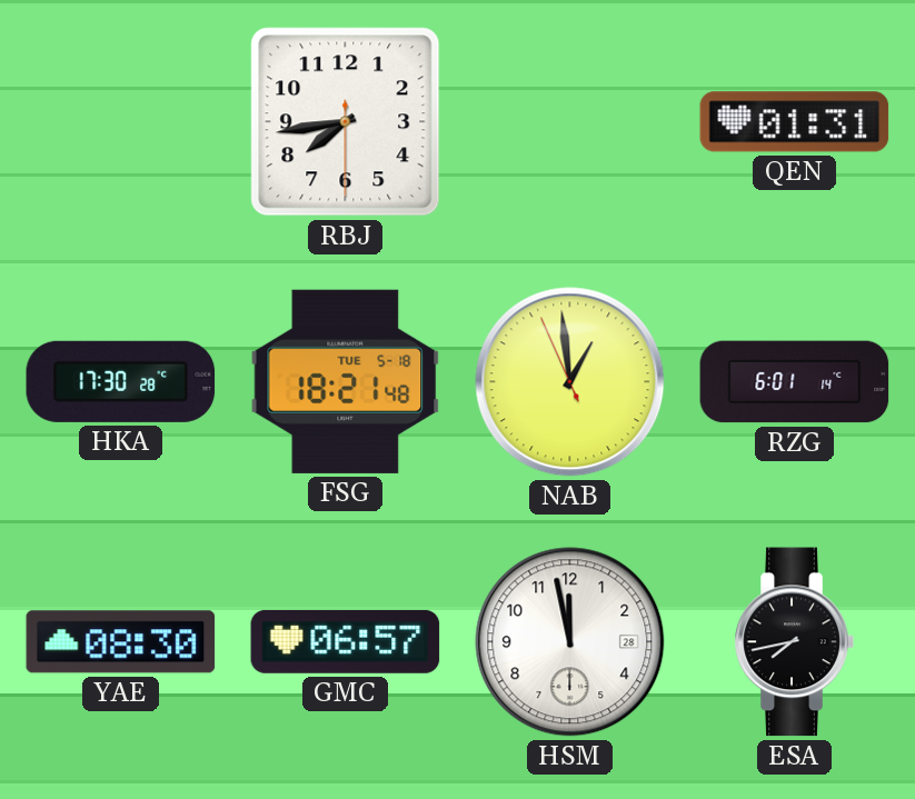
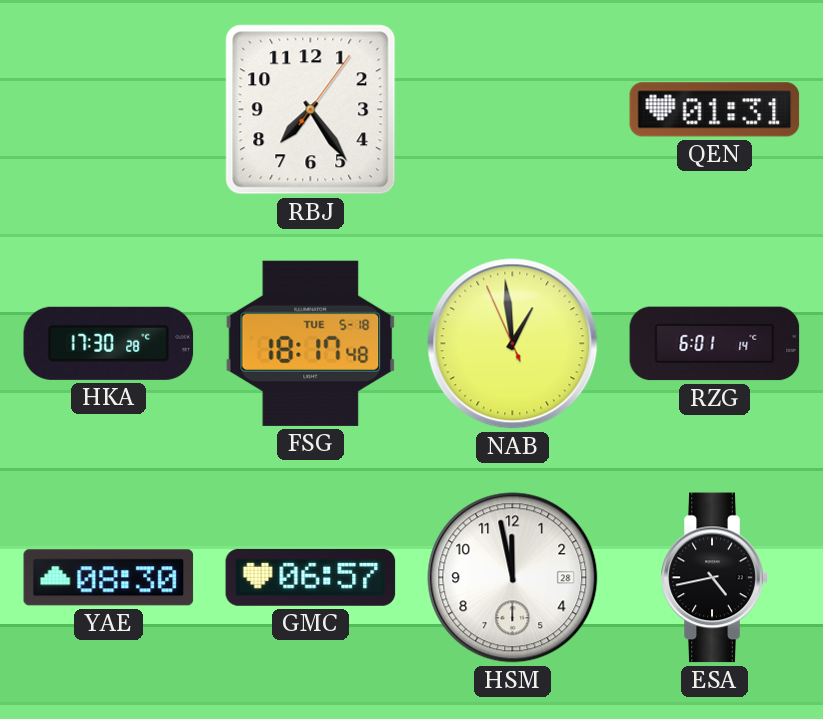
RBJ: 7:43 -> 7:24 (311, 110)
FSG: 18:21 -> 18:17 (311, 343)
ESA: 7:43 -> 4:43 (714, 578)
